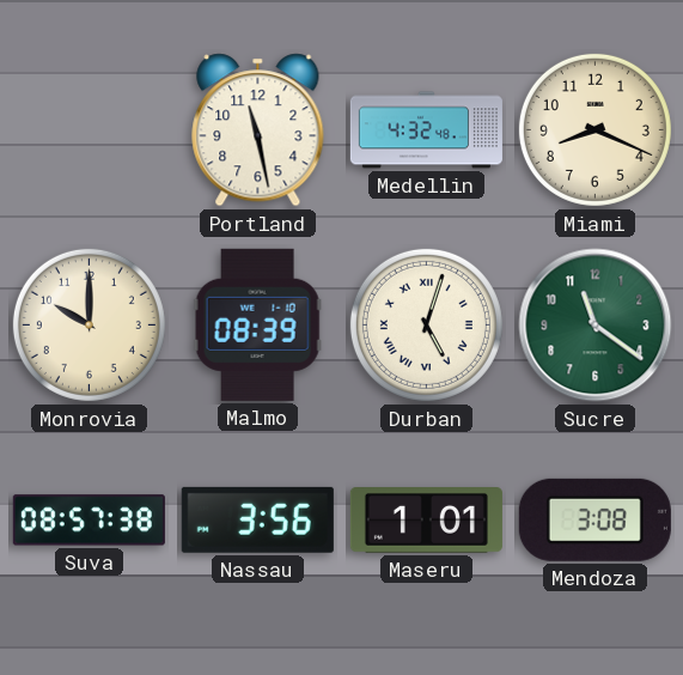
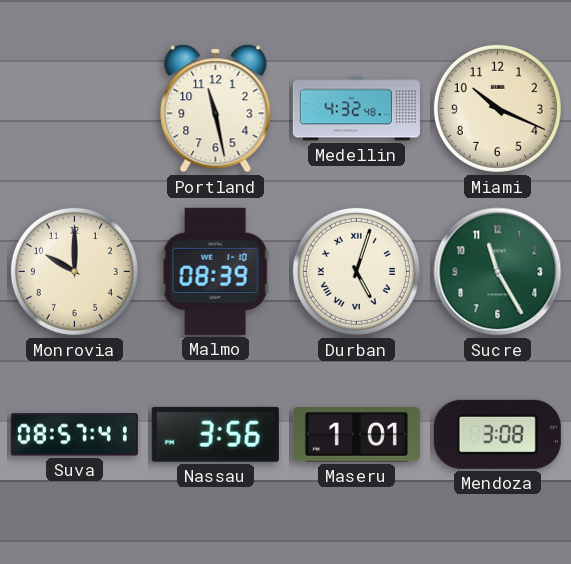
Miami: 8:19 -> 10:19 (497, 108)
Sucre: 11:21 -> 11:25 (498, 272)
Suva: 08:57:38 -> 08:57:41 (74, 435)
